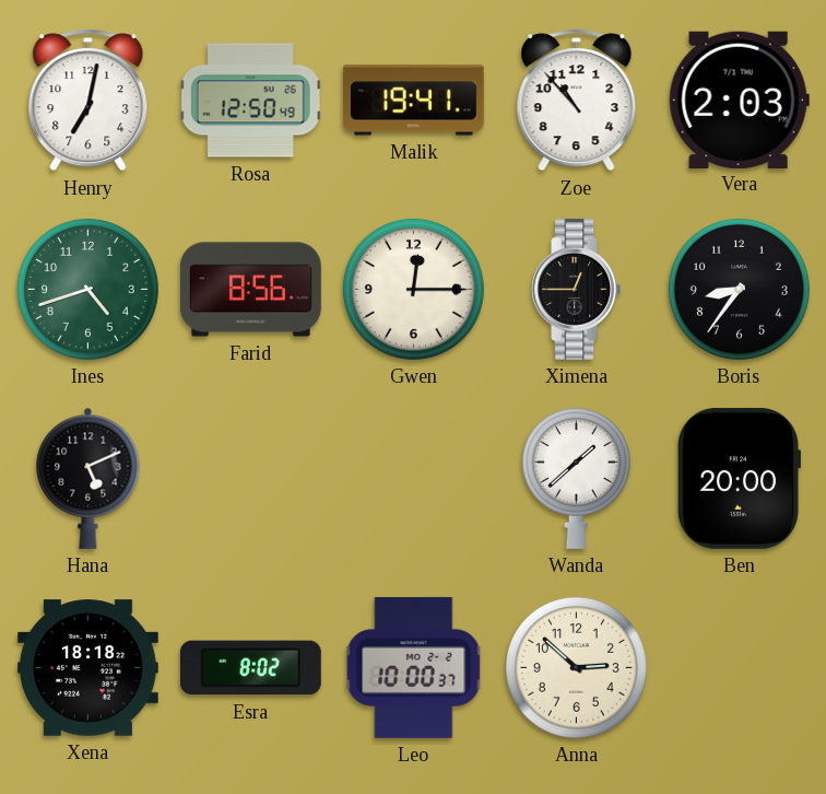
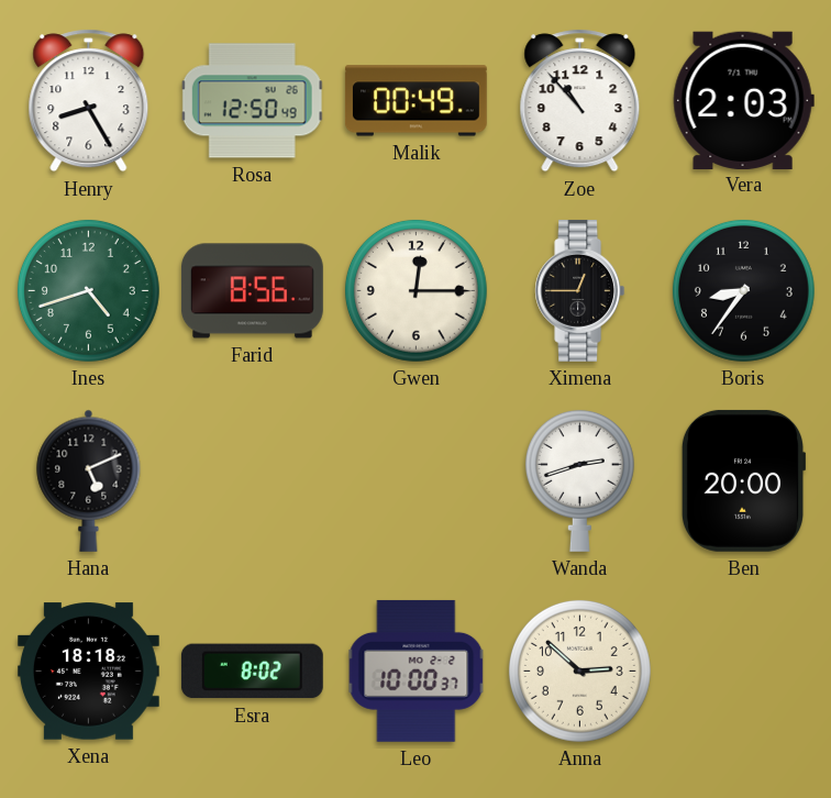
Henry: 7:02 -> 8:25 (89, 101)
Malik: 19:41 -> 00:49 (416, 101)
Wanda: 1:38 -> 2:42 (579, 480)
